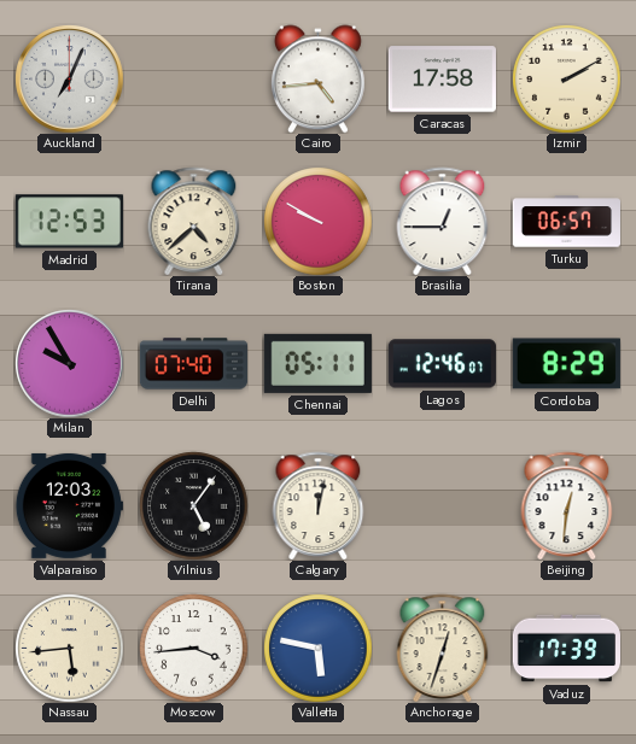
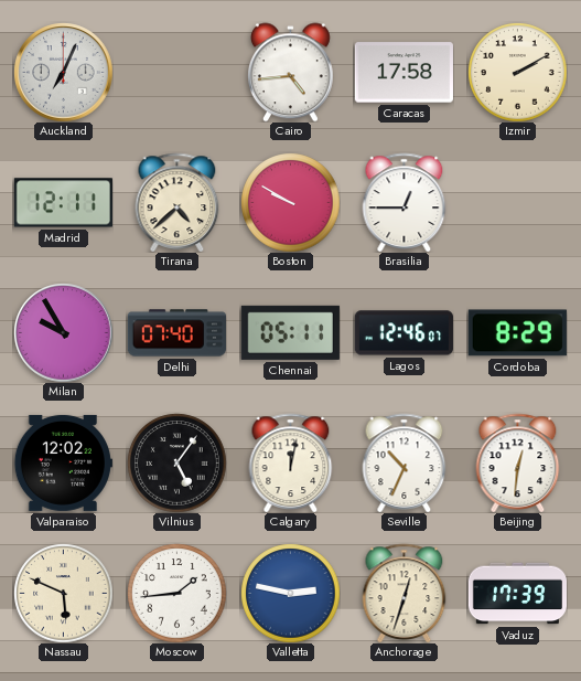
Madrid: 12:53 -> 12:11 (63, 203)
Turku: 06:57 -> none (566, 222)
Valparaiso: 12:03 -> 12:02 (63, 462)
Seville: none -> 10:34 (405, 462)
Nassau: 5:44 -> 5:49 (63, 593)
Moscow: 3:44 -> 1:44 (176, 593)
Valletta: 5:47 -> 2:47 (290, 593)
